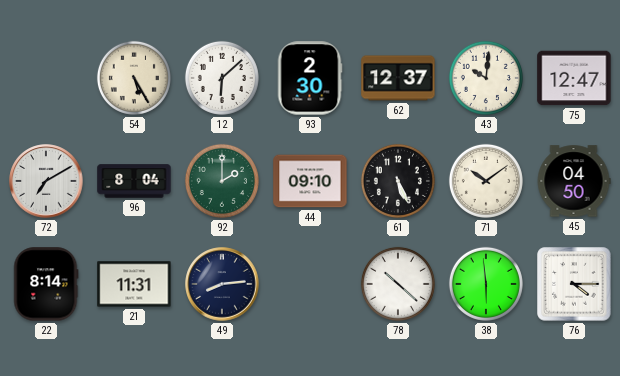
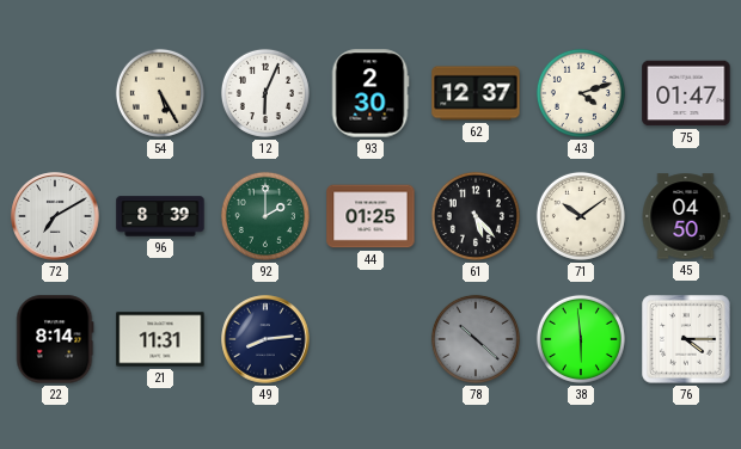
12: 6:08 -> 6:04 (265, 93)
43: 10:01 -> 4:12 (581, 93)
75: 12:47 -> 01:47 (686, 93)
96: 8:04 -> 8:39 (160, 216)
44: 09:10 -> 01:25 (370, 216)
61: 5:26 -> 5:23 (476, 216)
78 dial: white -> grey (476, 339)
